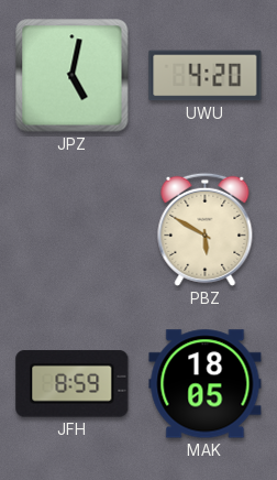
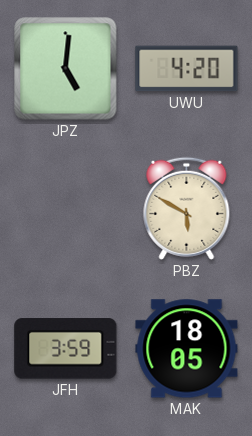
JPZ: 5:02 -> 5:01 (66, 69)
JFH: 8:59 -> 3:59 (66, 349)
